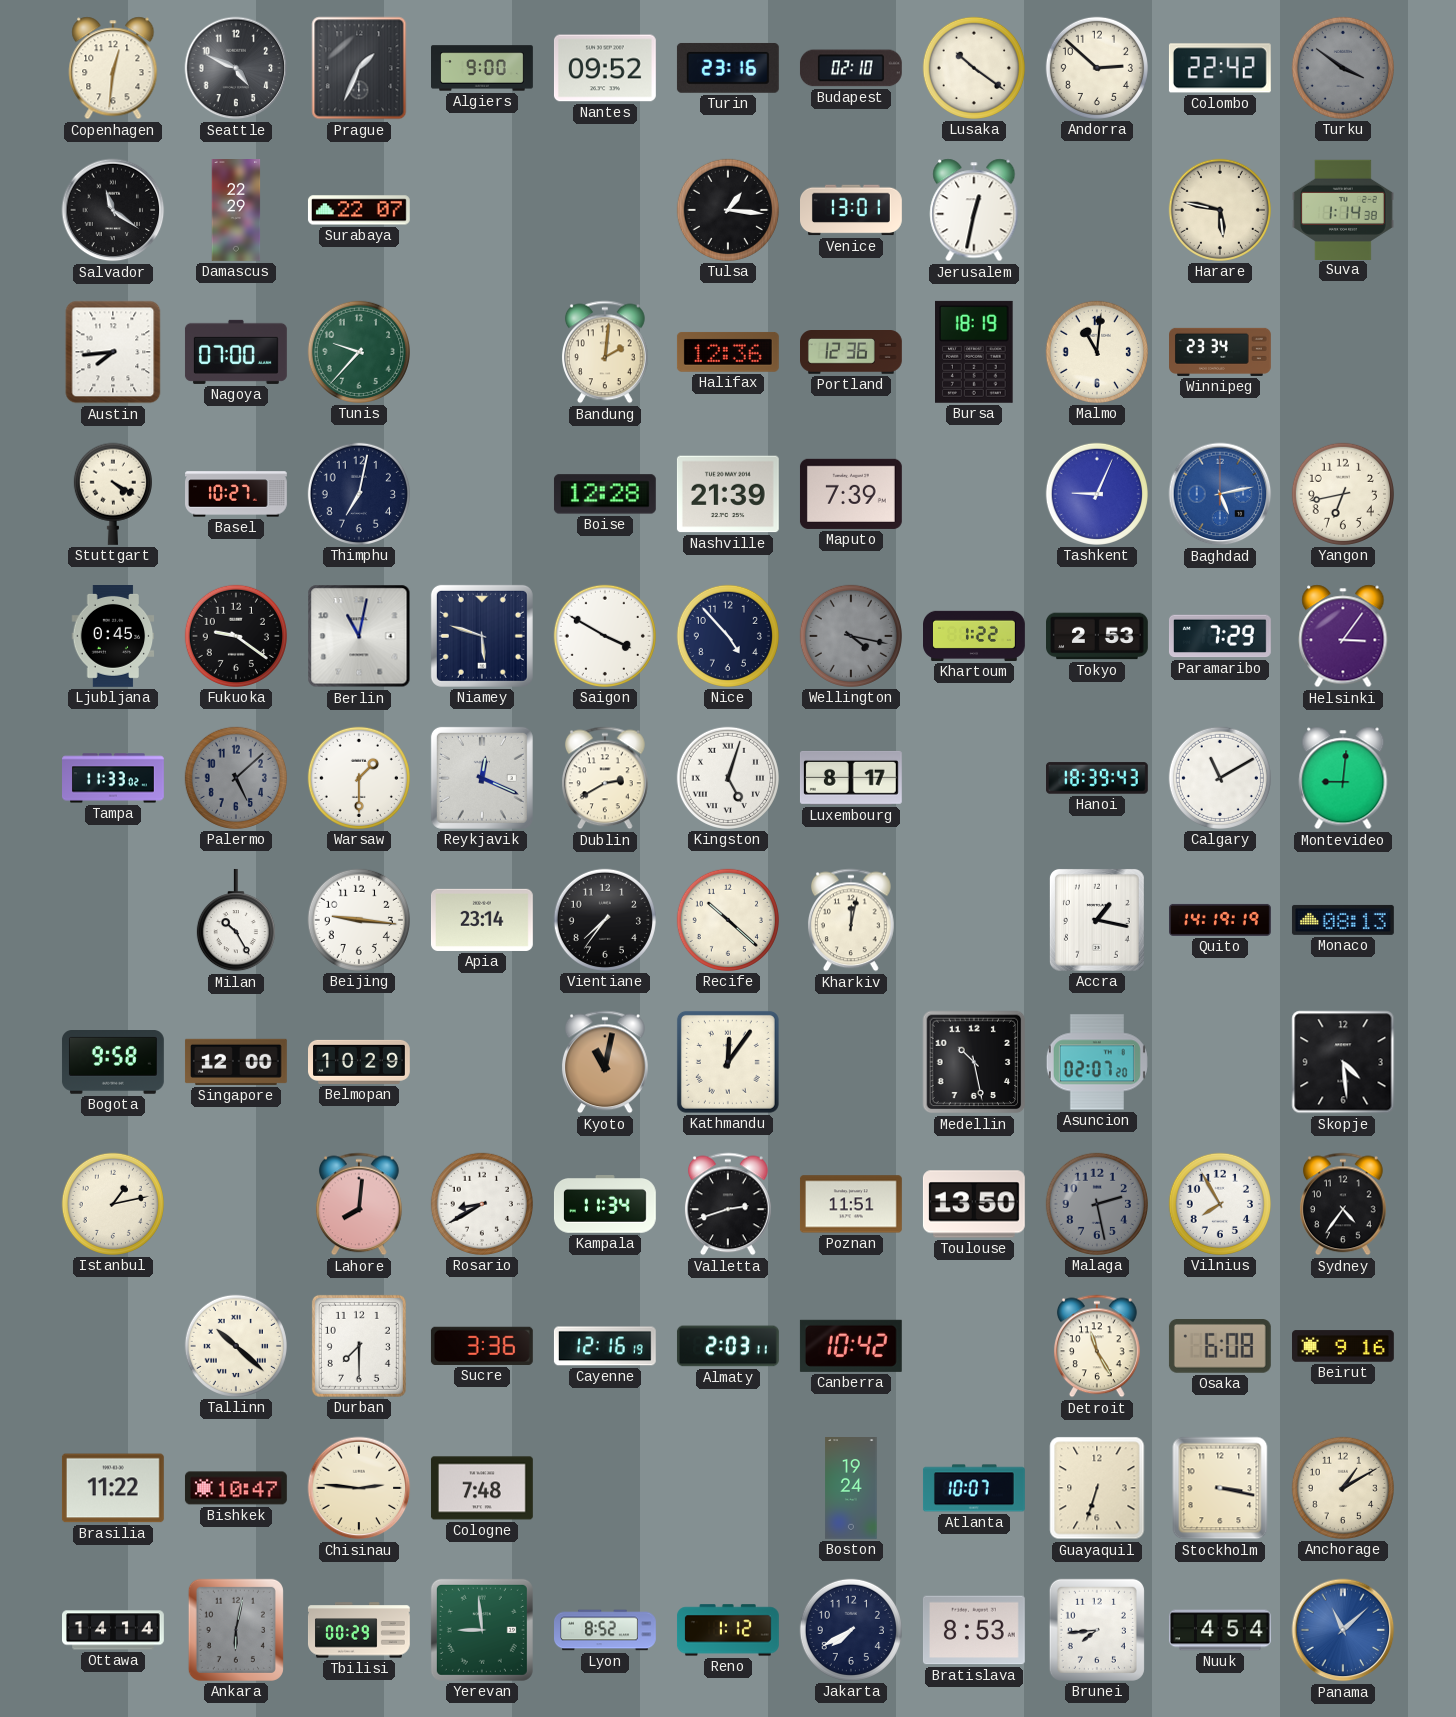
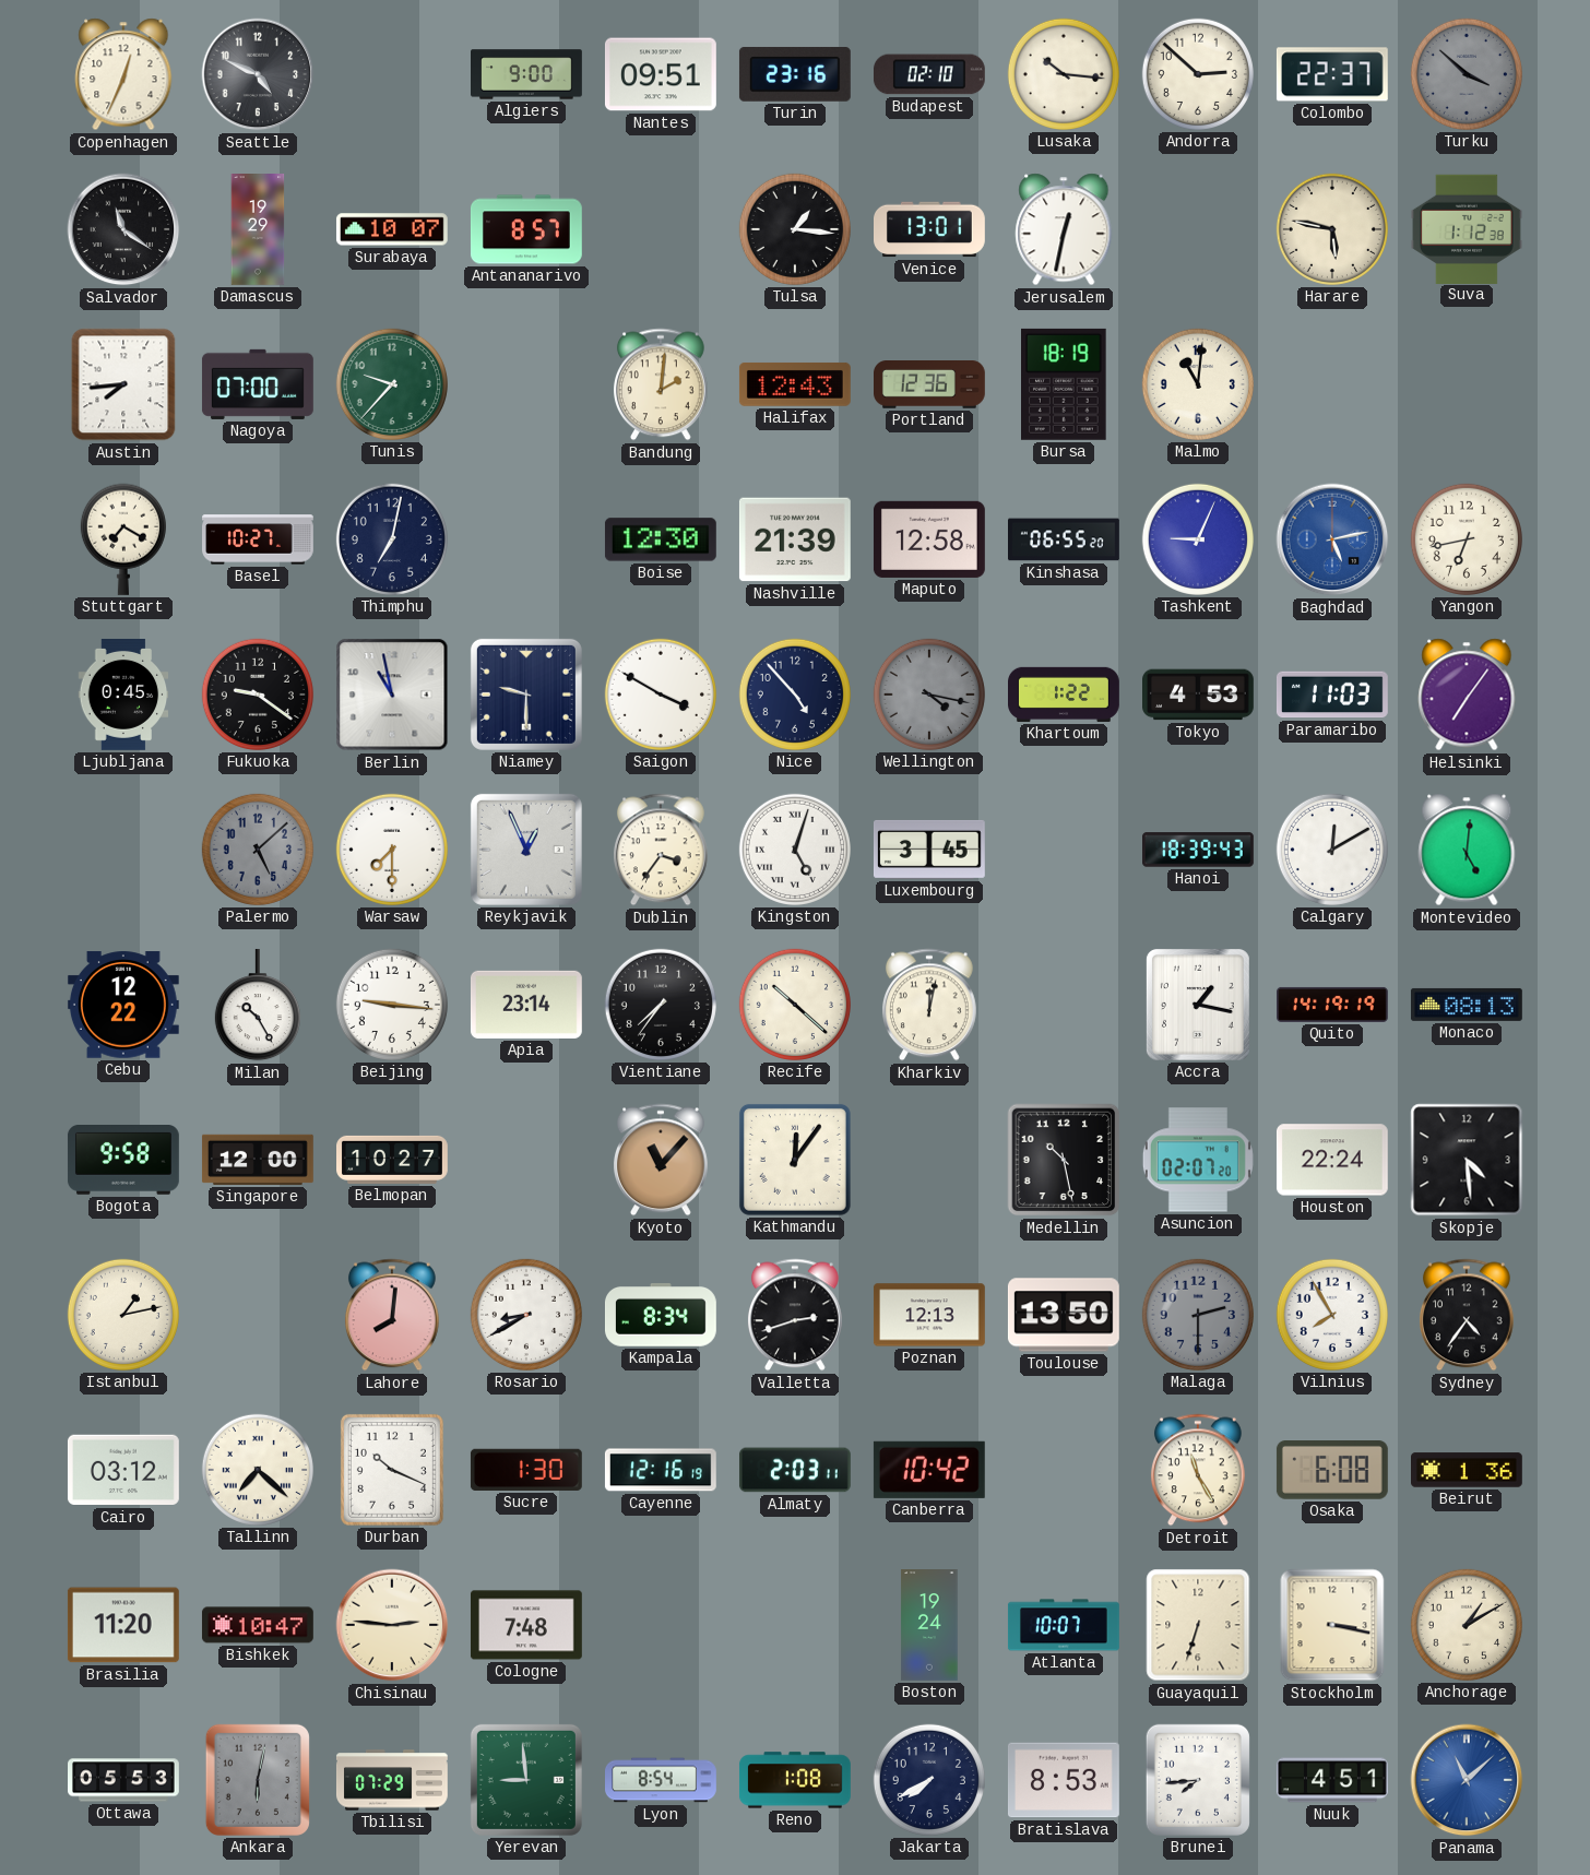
Copenhagen: 12:31 -> 12:34 (123, 74)
Prague: 1:34 -> none (359, 68)
Nantes: 09:52 -> 09:51 (661, 74)
Lusaka: 10:21 -> 10:16 (1064, 74)
Colombo: 22:42 -> 22:37 (1332, 74)
Turku: 3:51 -> 3:52 (1467, 74)
Damascus: 22:29 -> 19:29 (258, 230)
Surabaya: 22:07 -> 10:07 (392, 229)
Antananarivo: none -> 8:57 (526, 229)
Suva: 1:14 -> 1:12 (1467, 228)
Halifax: 12:36 -> 12:43 (795, 384)
Winnipeg: 23:34 -> none (1221, 352)
Stuttgart: 4:20 -> 7:20 (123, 539)
Boise: 12:28 -> 12:30 (661, 539)
Maputo: 7:39 -> 12:58 (929, 539)
Kinshasa: none -> 06:55 (1065, 539)
Berlin: 11:02 -> 10:58 (392, 695)
Niamey: 5:48 -> 9:30 (526, 695)
Tokyo: 2:53 -> 4:53 (1199, 695)
Paramaribo: 7:29 -> 11:03 (1332, 695)
Helsinki: 3:06 -> 7:06 (1467, 695)
Tampa: 11:33 -> none (114, 778)
Warsaw: 1:30 -> 7:30 (392, 850)
Reykjavik: 12:19 -> 12:56 (526, 850)
Dublin: 2:40 -> 3:36 (661, 850)
Luxembourg: 8:17 -> 3:45 (929, 850)
Calgary: 11:10 -> 12:10 (1332, 850)
Montevideo: 9:01 -> 5:01 (1467, 850)
Cebu: none -> 12:22 (123, 1005)
Belmopan: 10:29 -> 10:27 (393, 1160)
Kyoto: 11:02 -> 11:07 (661, 1160)
Houston: none -> 22:24 (1332, 1160)
Kampala: 11:34 -> 8:34 (661, 1316)
Poznan: 11:51 -> 12:13 (929, 1315)
Malaga: 2:28 -> 2:30 (1198, 1315)
Cairo: none -> 03:12 (123, 1470)
Tallinn: 10:22 -> 7:22 (258, 1470)
Durban: 7:30 -> 10:19 (392, 1470)
Sucre: 3:36 -> 1:30 (526, 1470)
Beirut: 9:16 -> 1:36 (1468, 1470)
Brasilia: 11:22 -> 11:20 (123, 1625)
Ottawa: 14:14 -> 05:53 (124, 1780)
Tbilisi: 00:29 -> 07:29 (392, 1780)
Lyon: 8:52 -> 8:54 (662, 1780)
Reno: 1:12 -> 1:08 (795, 1780)
Nuuk: 4:54 -> 4:51 (1332, 1780)
